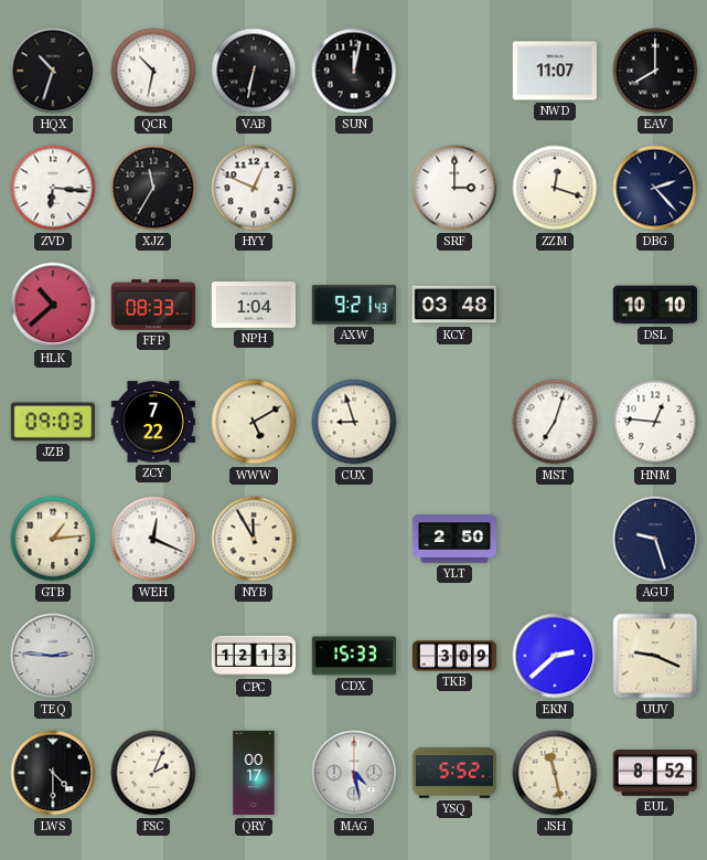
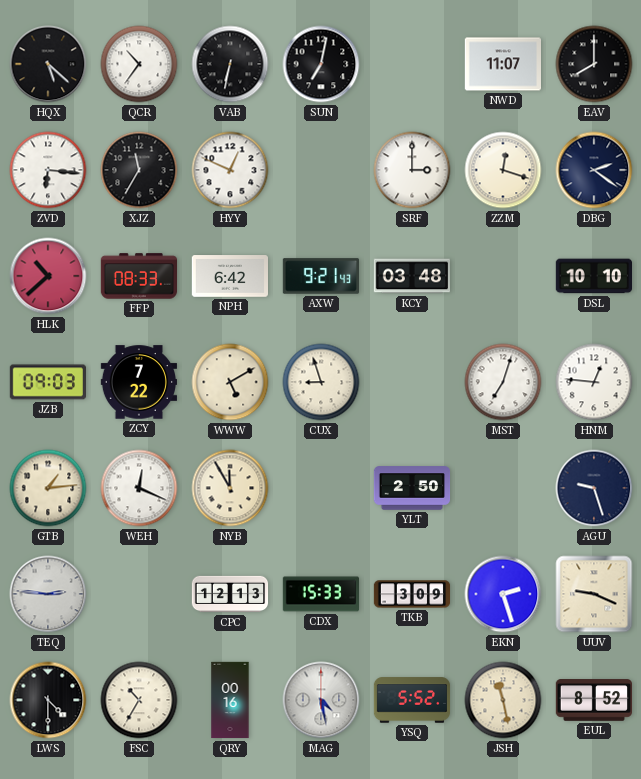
HQX: 10:33 -> 5:22 (48, 64)
QCR: 10:32 -> 10:36 (139, 64)
SUN: 12:02 -> 7:02 (321, 64)
DBG: 2:23 -> 2:21 (594, 170)
NPH: 1:04 -> 6:42 (229, 276)
EKN: 2:38 -> 2:27 (503, 594)
FSC: 2:04 -> 10:35 (139, 700)
QRY: 00:17 -> 00:16 (230, 700)
